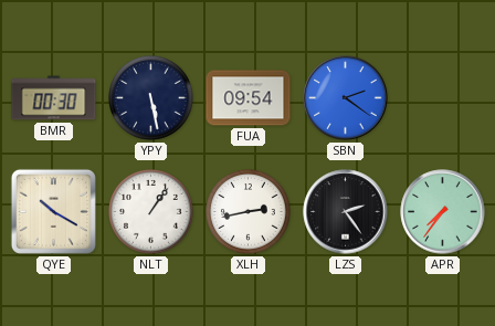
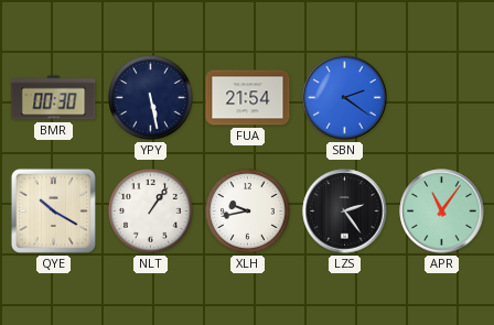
FUA: 09:54 -> 21:54 (248, 98)
XLH: 2:43 -> 9:43 (248, 212)
APR: 7:36 -> 11:06 (442, 212)
